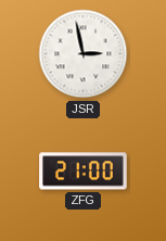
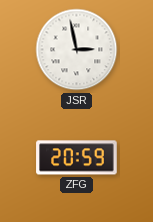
ZFG: 21:00 -> 20:59 (77, 158)
